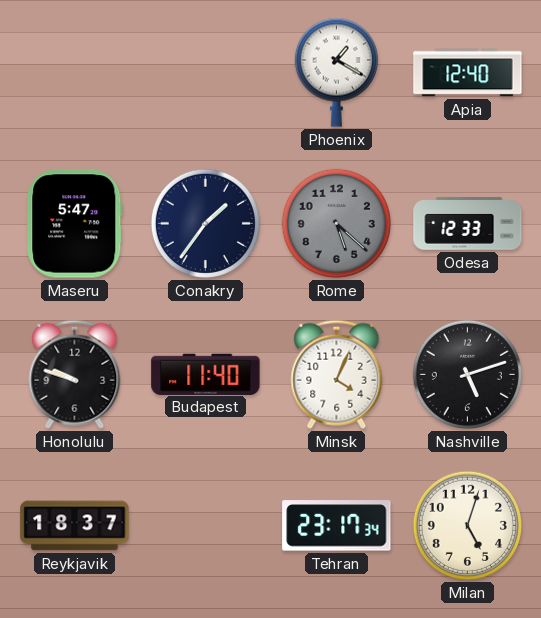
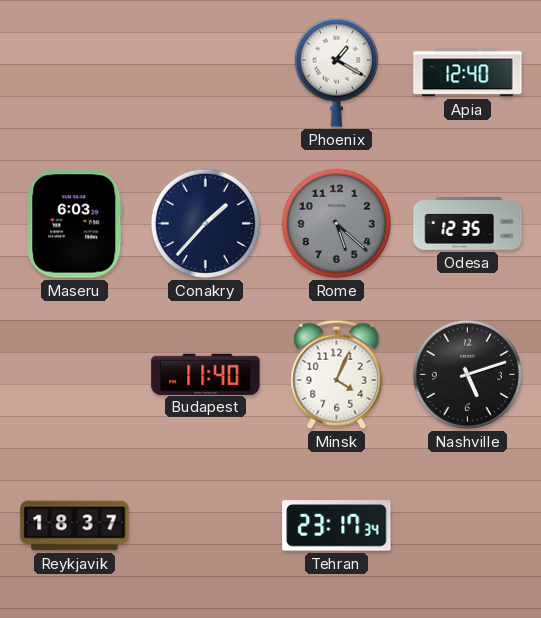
Maseru: 5:47 -> 6:03 (75, 224)
Conakry: 1:36 -> 1:37 (205, 223)
Odesa: 12:33 -> 12:35 (468, 224)
Honolulu: 9:48 -> none (75, 374)
Milan: 5:03 -> none (467, 525)
